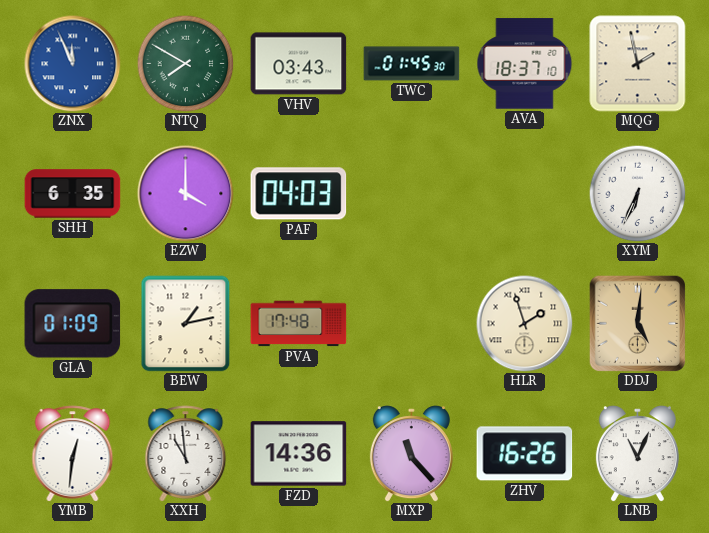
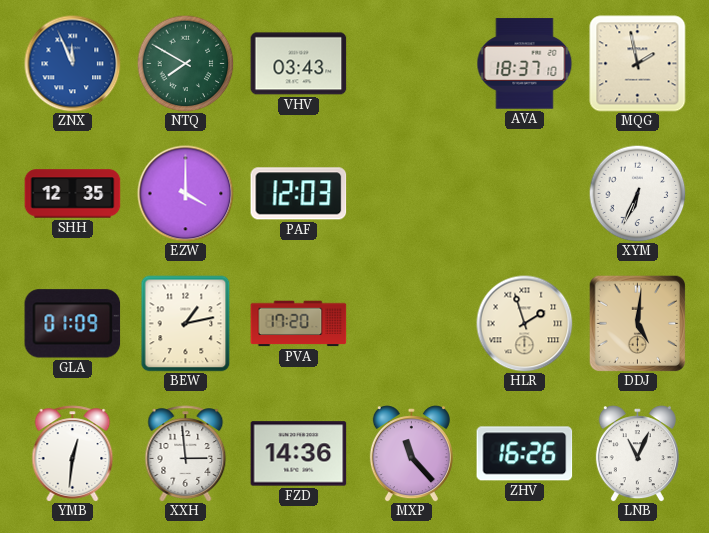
TWC: 01:45 -> none (412, 64)
SHH: 6:35 -> 12:35 (73, 194)
PAF: 04:03 -> 12:03 (299, 194)
PVA: 17:48 -> 17:20 (299, 324)
XXH: 10:59 -> 2:59 (186, 454)
